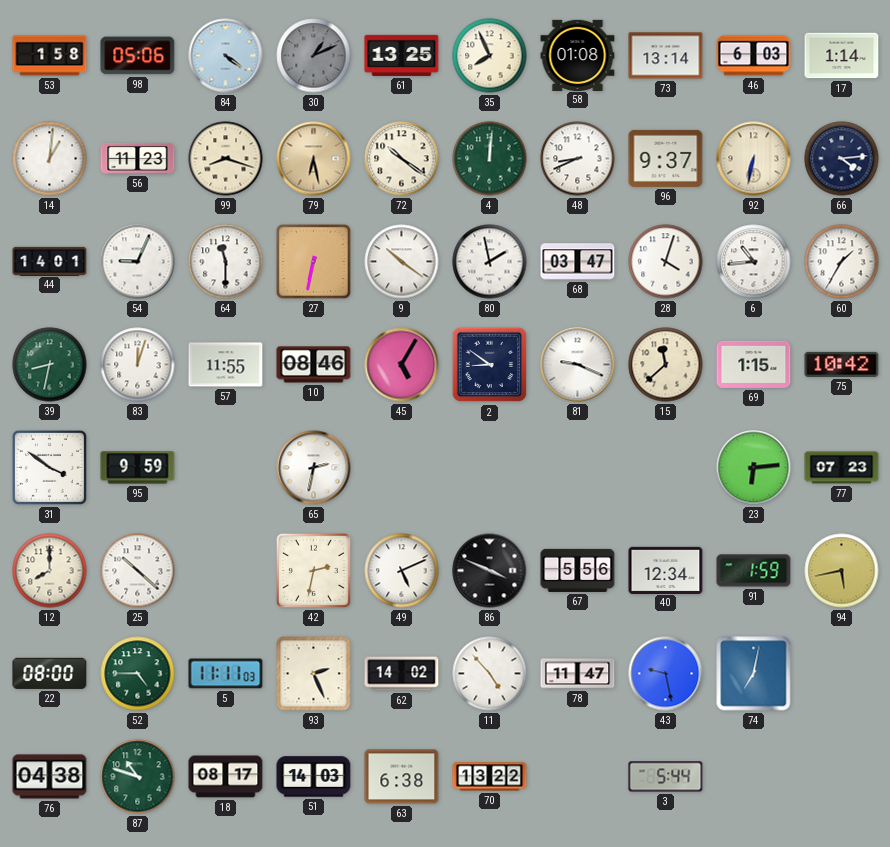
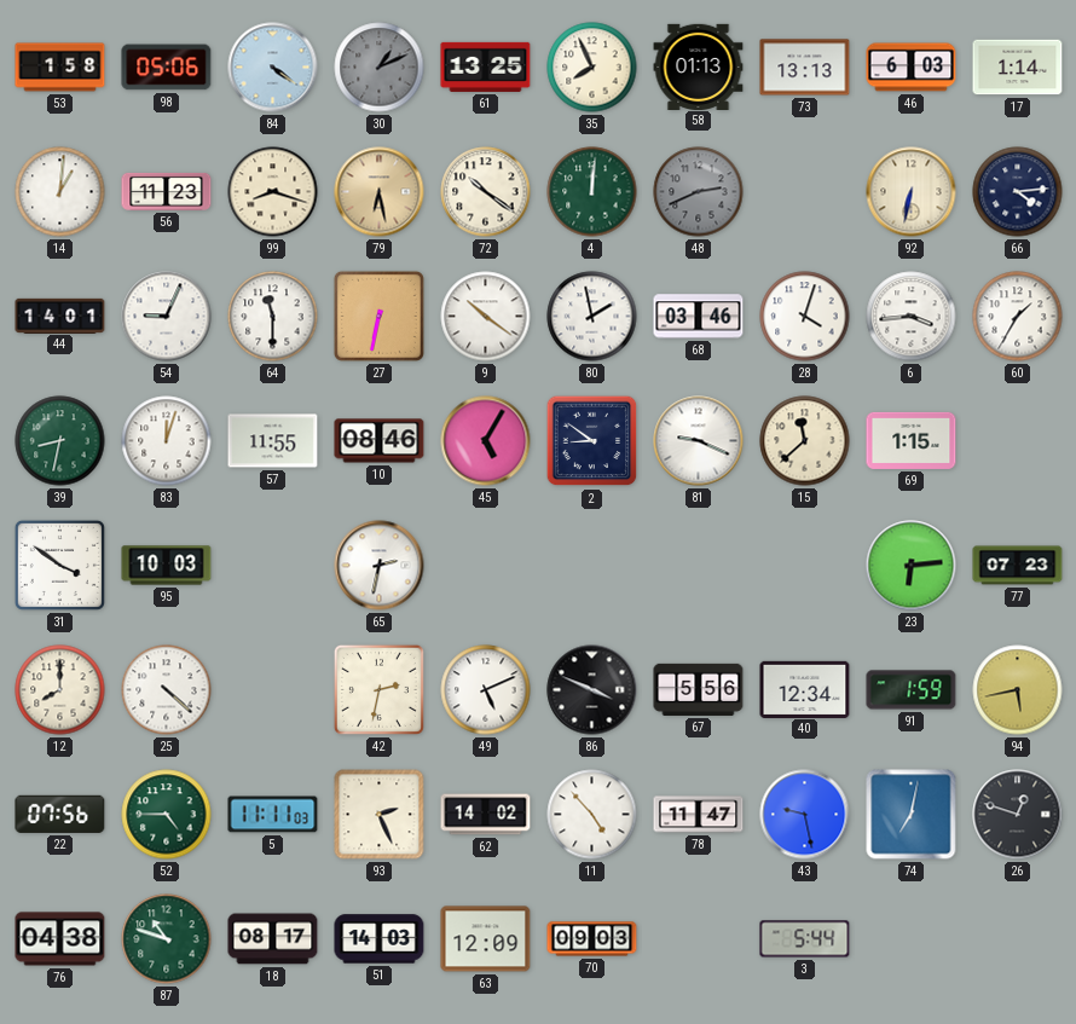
58: 01:08 -> 01:13 (699, 66)
73: 13:14 -> 13:13 (805, 68)
48: 8:41 -> 2:41 (699, 192)
48 dial: white -> grey (699, 192)
96: 9:37 -> none (666, 158)
68: 03:47 -> 03:46 (699, 317)
6: 10:44 -> 3:44 (912, 317)
75: 10:42 -> none (842, 364)
95: 9:59 -> 10:03 (167, 566)
25: 10:22 -> 4:22 (167, 690)
22: 08:00 -> 07:56 (60, 814)
26: none -> 12:48 (1018, 815)
63: 6:38 -> 12:09 (486, 939)
70: 13:22 -> 09:03 (592, 939)
